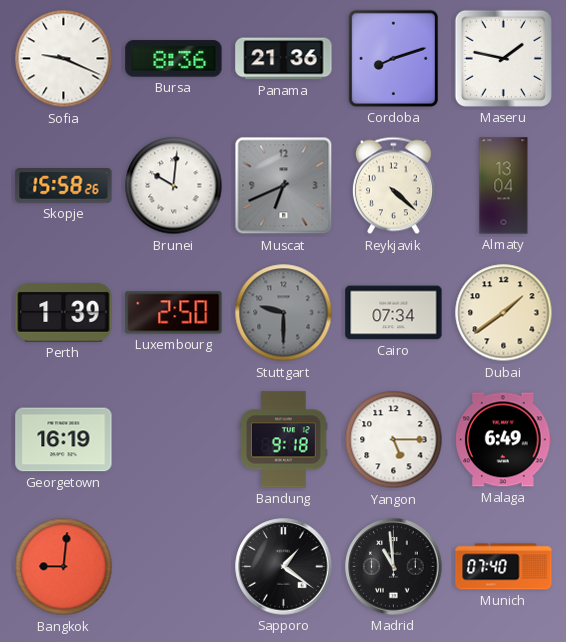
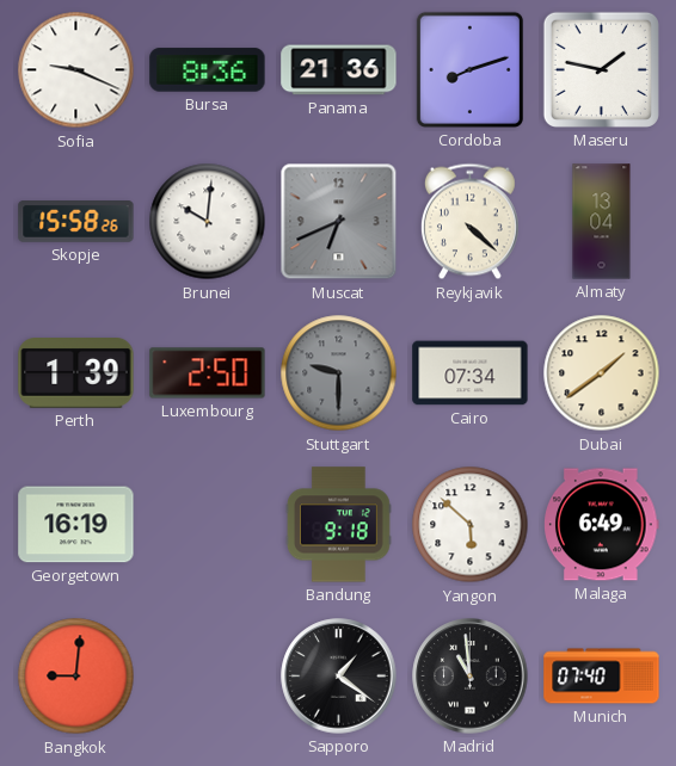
Yangon: 5:15 -> 5:52 (471, 525)
